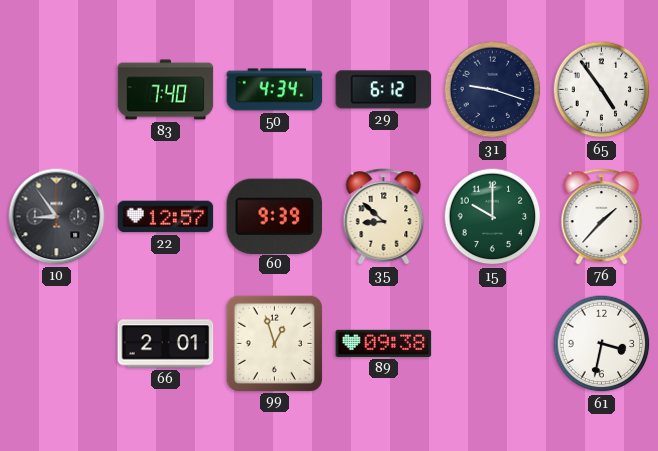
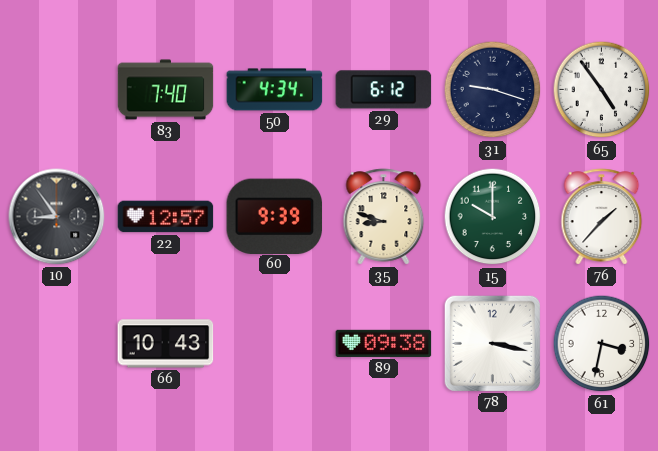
35: 8:52 -> 8:48 (384, 217)
66: 2:01 -> 10:43 (166, 344)
99: 12:57 -> none (274, 343)
78: none -> 3:17 (492, 343)
